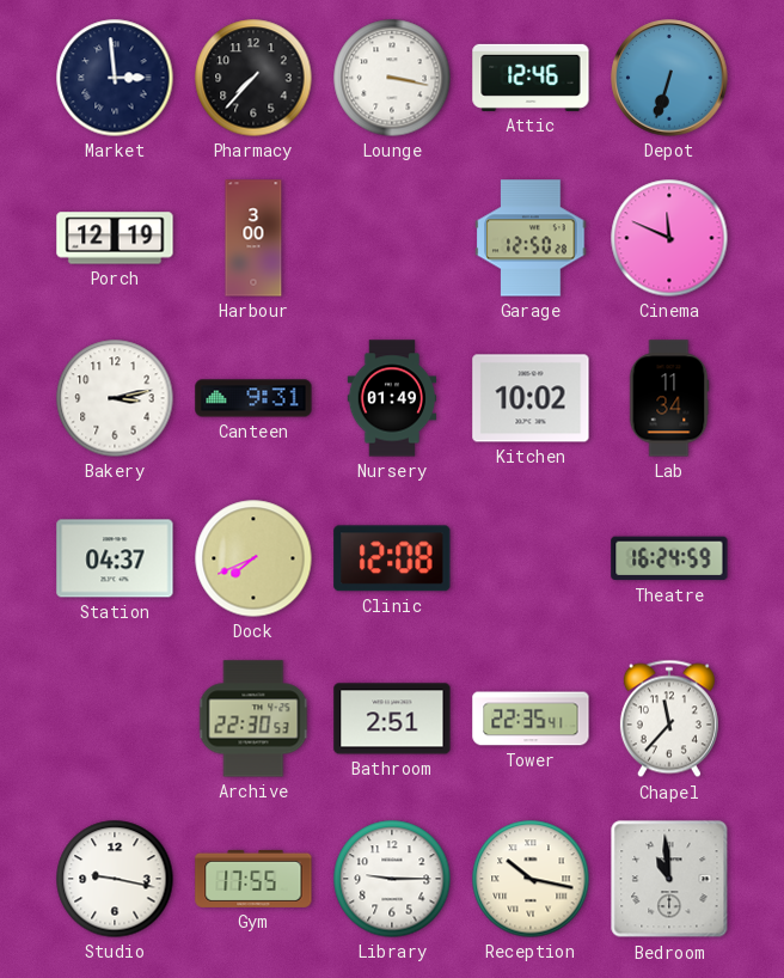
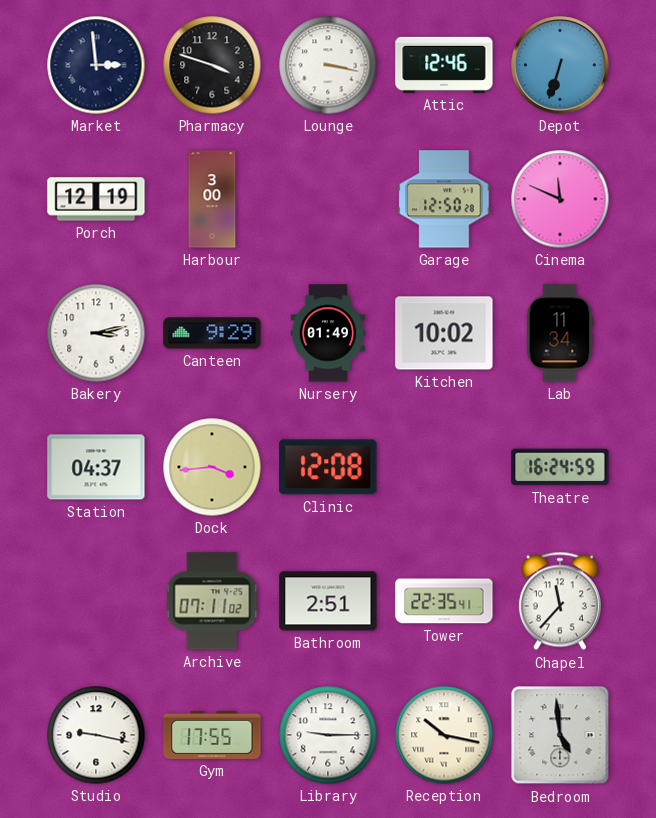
Pharmacy: 7:37 -> 3:48 (212, 65)
Canteen: 9:31 -> 9:29 (212, 333)
Dock: 7:41 -> 3:44 (212, 467)
Archive: 22:30 -> 07:11 (212, 601)
Bedroom: 10:59 -> 4:59 (560, 735)
